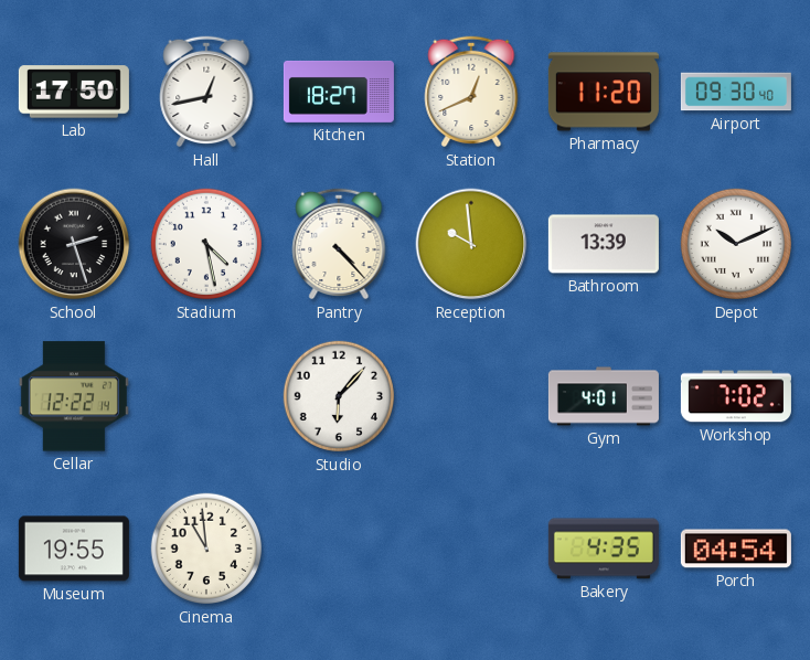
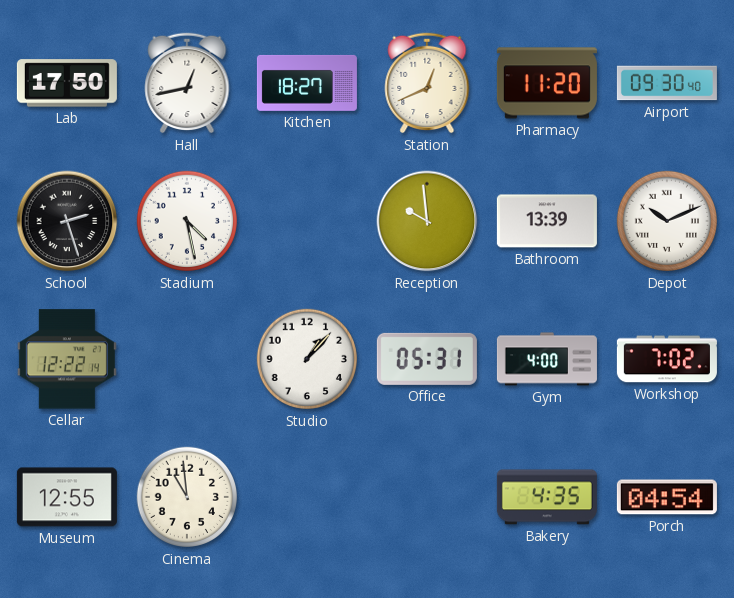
Pantry: 4:23 -> none (339, 244)
Studio: 6:07 -> 1:07 (307, 359)
Office: none -> 05:31 (427, 359)
Gym: 4:01 -> 4:00 (547, 359)
Museum: 19:55 -> 12:55 (67, 497)
